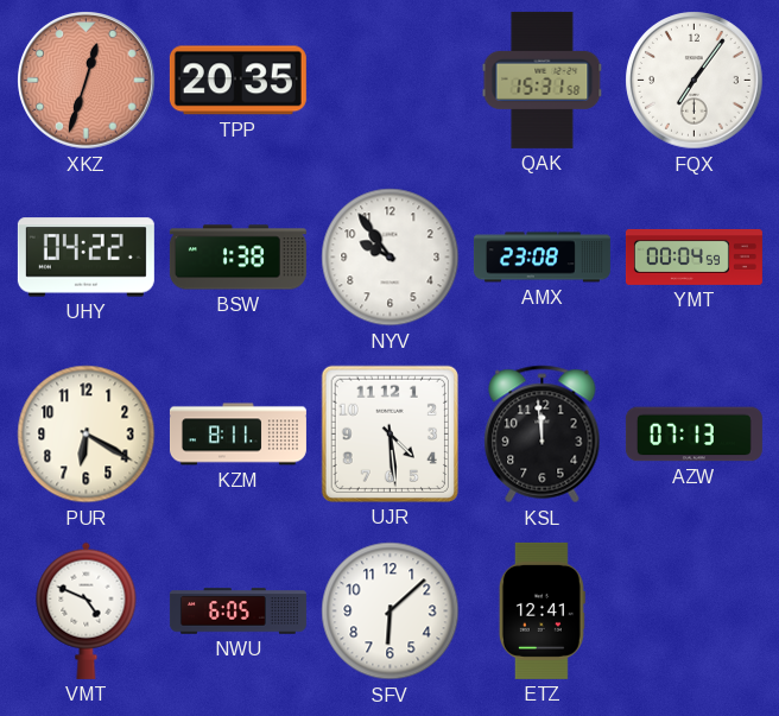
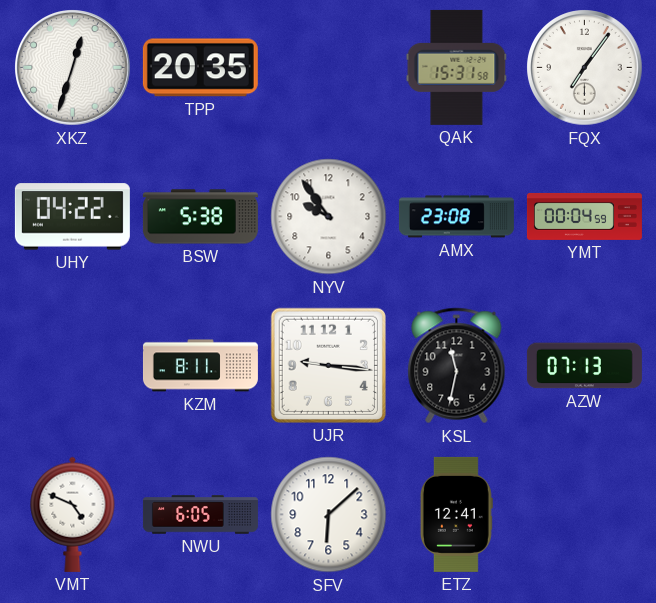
XKZ dial: salmon -> white (73, 68)
BSW: 1:38 -> 5:38 (200, 217)
PUR: 6:20 -> none (87, 435)
UJR: 4:29 -> 9:16 (328, 365)
KSL: 11:59 -> 11:32 (457, 366)
